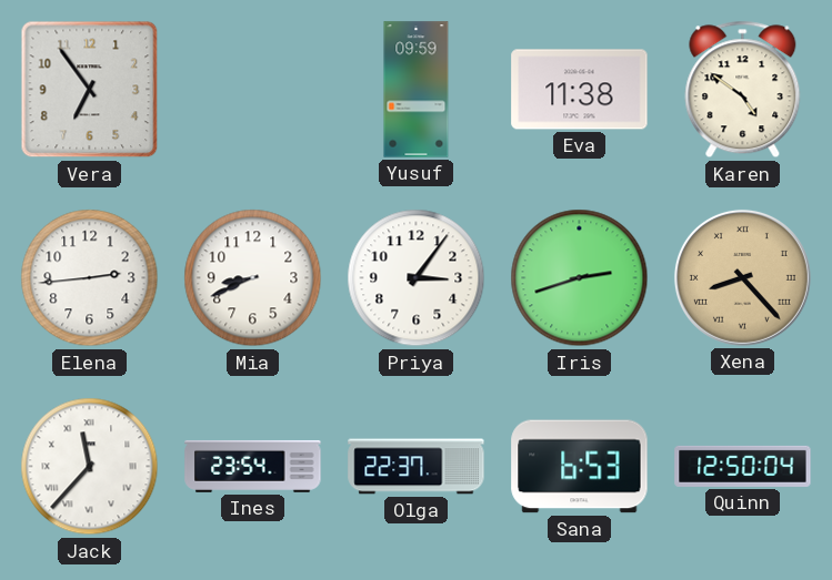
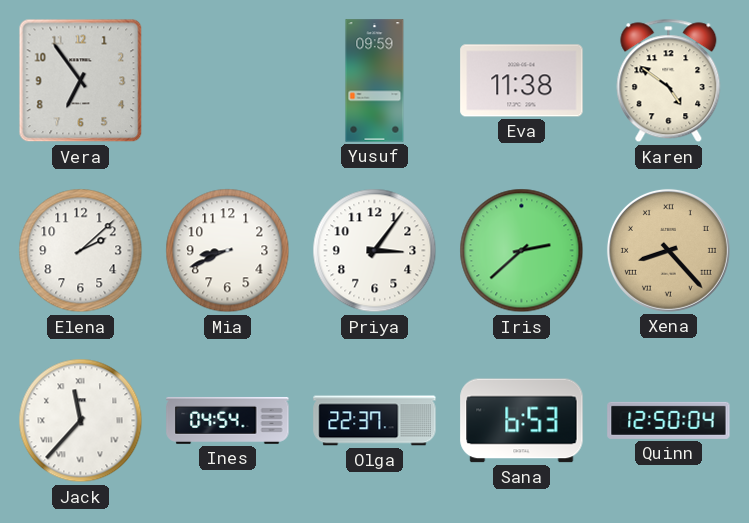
Elena: 2:44 -> 2:08 (81, 251)
Iris: 2:42 -> 2:38 (522, 251)
Ines: 23:54 -> 04:54 (228, 420)
